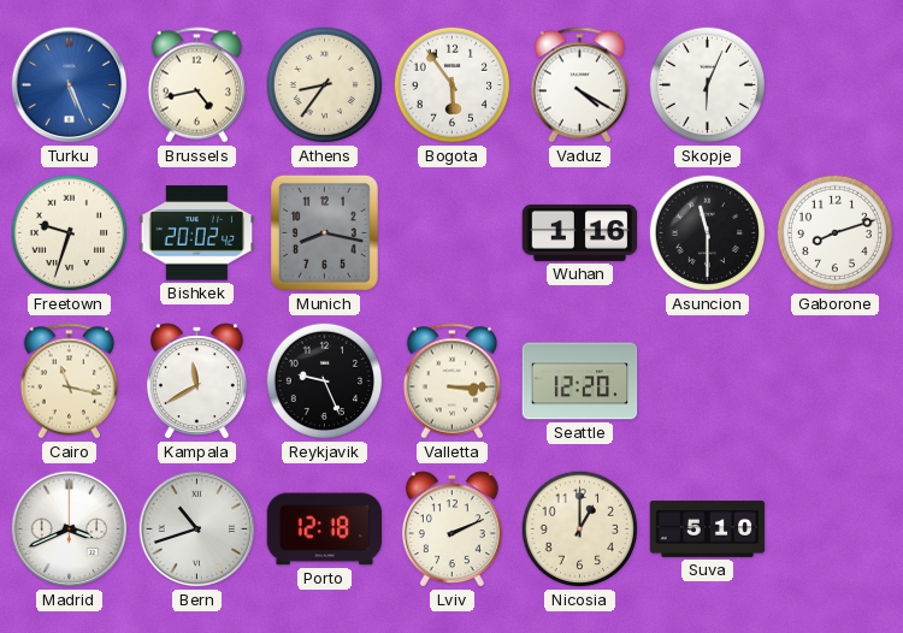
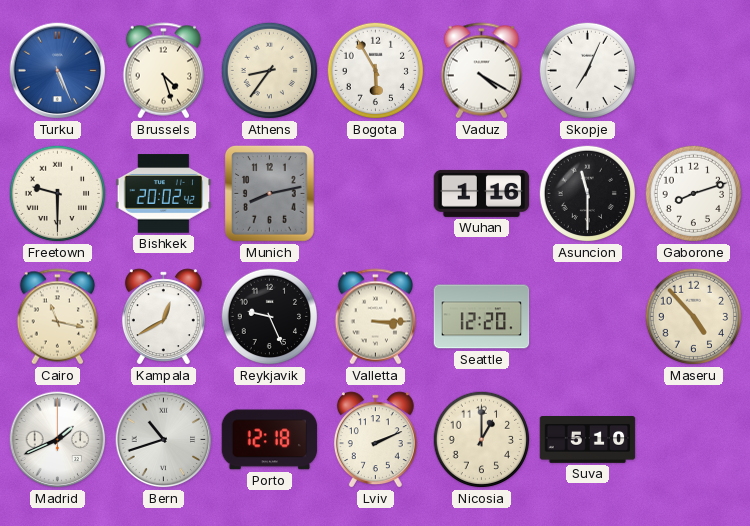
Brussels: 4:43 -> 4:27 (164, 71)
Bogota: 5:54 -> 5:55 (376, 71)
Skopje: 6:04 -> 7:04 (588, 71)
Freetown: 9:33 -> 9:30 (58, 194)
Munich: 8:17 -> 8:13 (269, 194)
Kampala: 11:40 -> 12:40 (163, 317)
Maseru: none -> 4:53 (694, 317)
Madrid: 3:41 -> 1:41 (58, 440)
